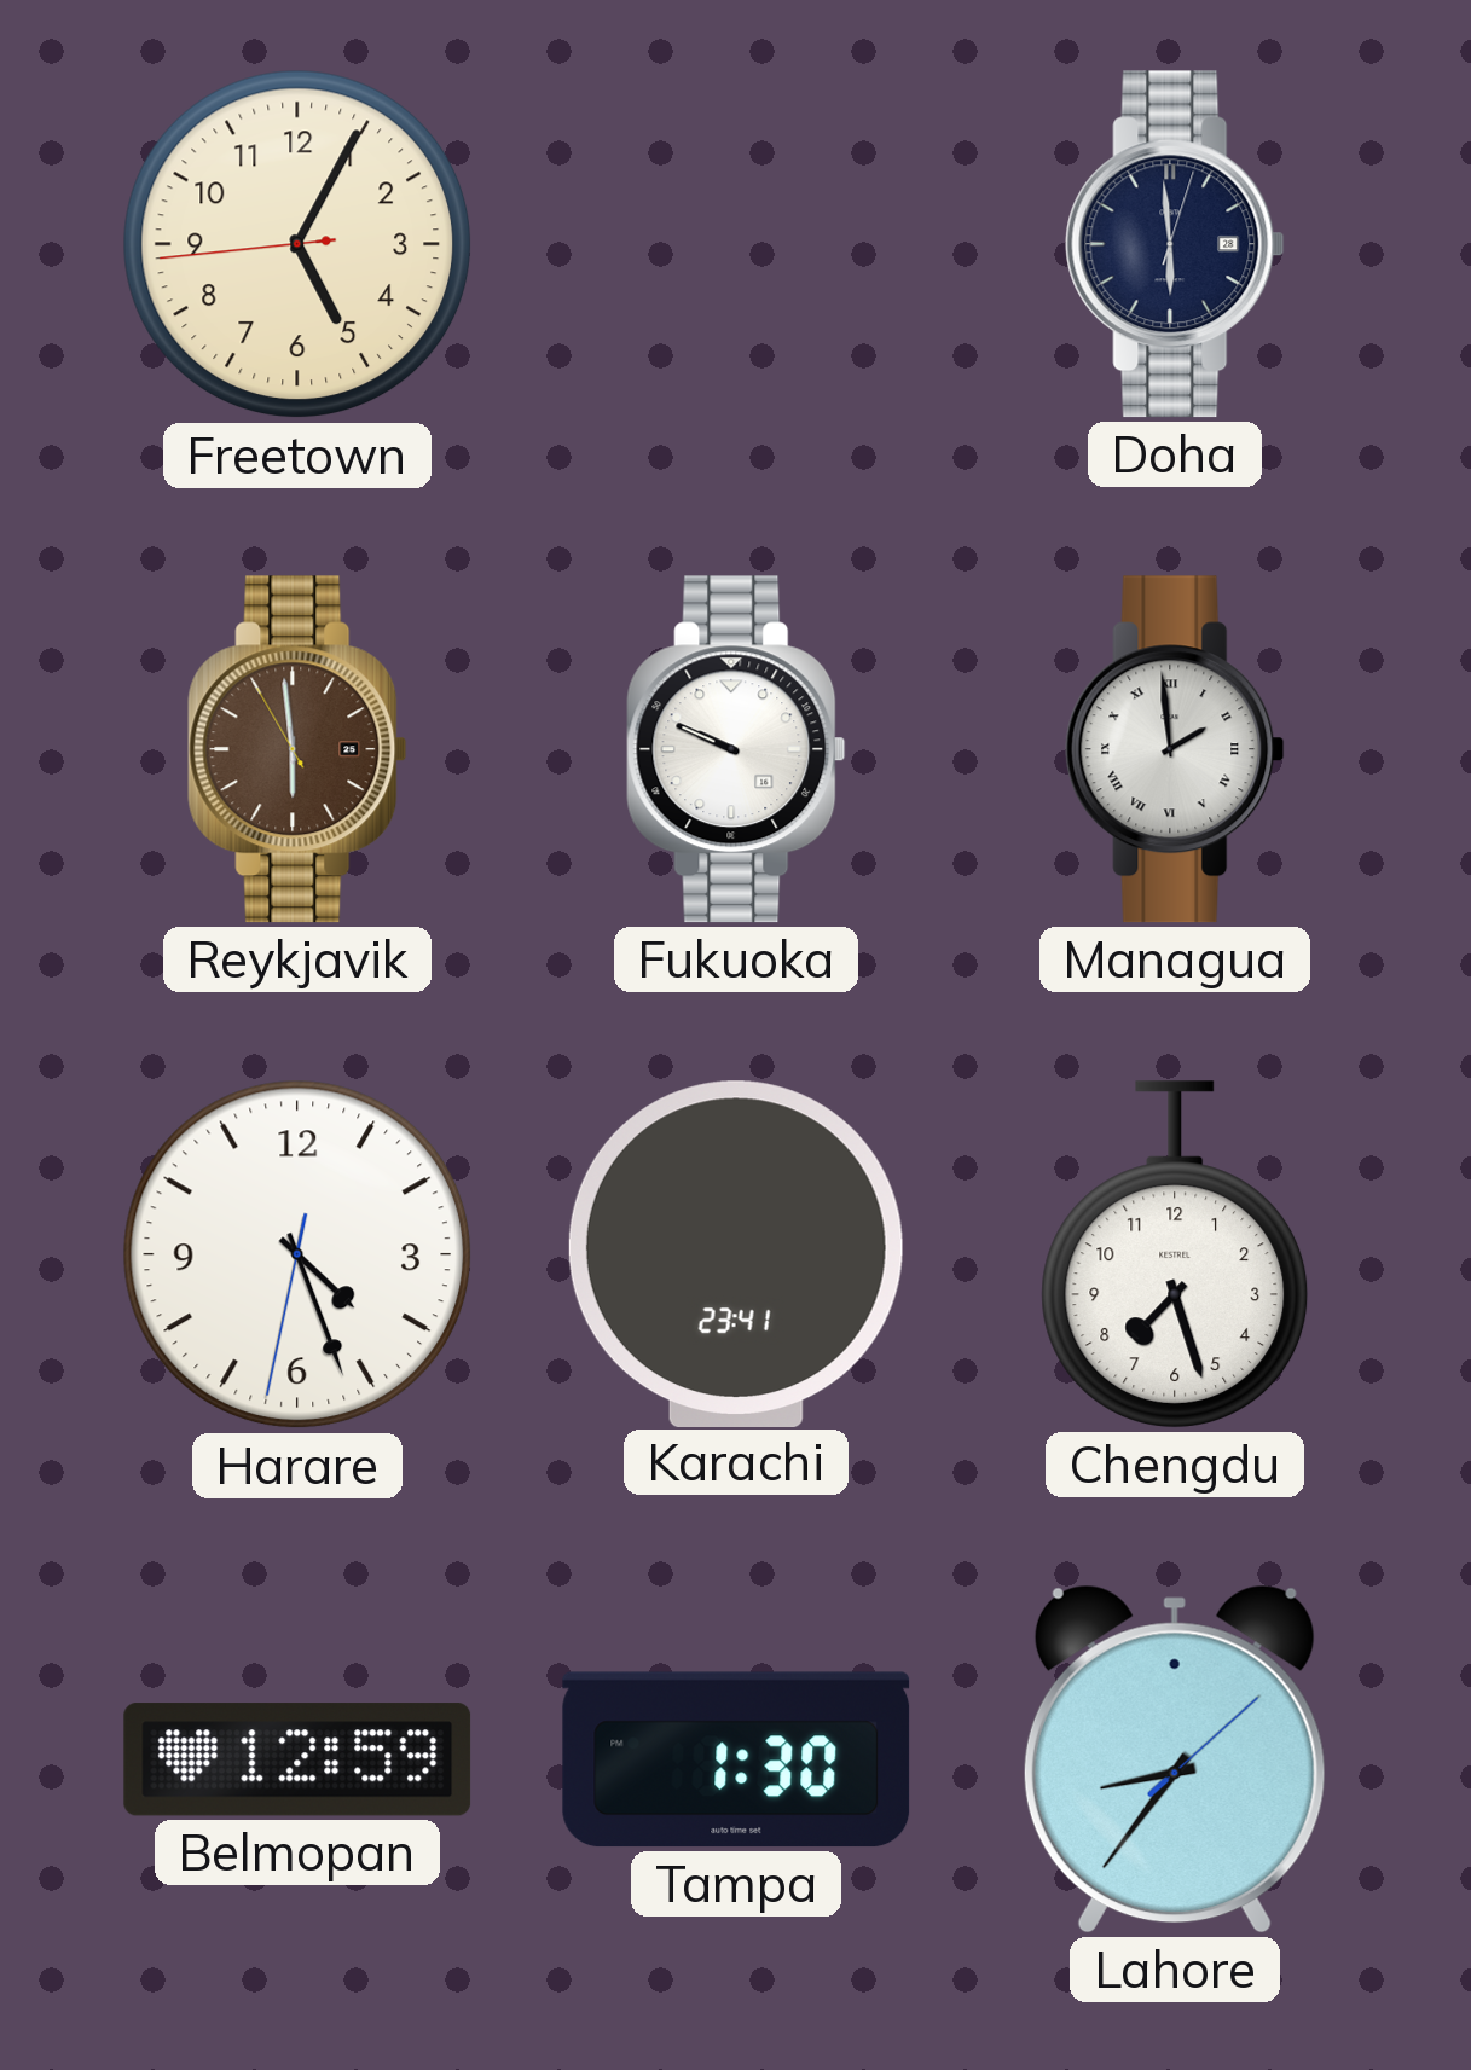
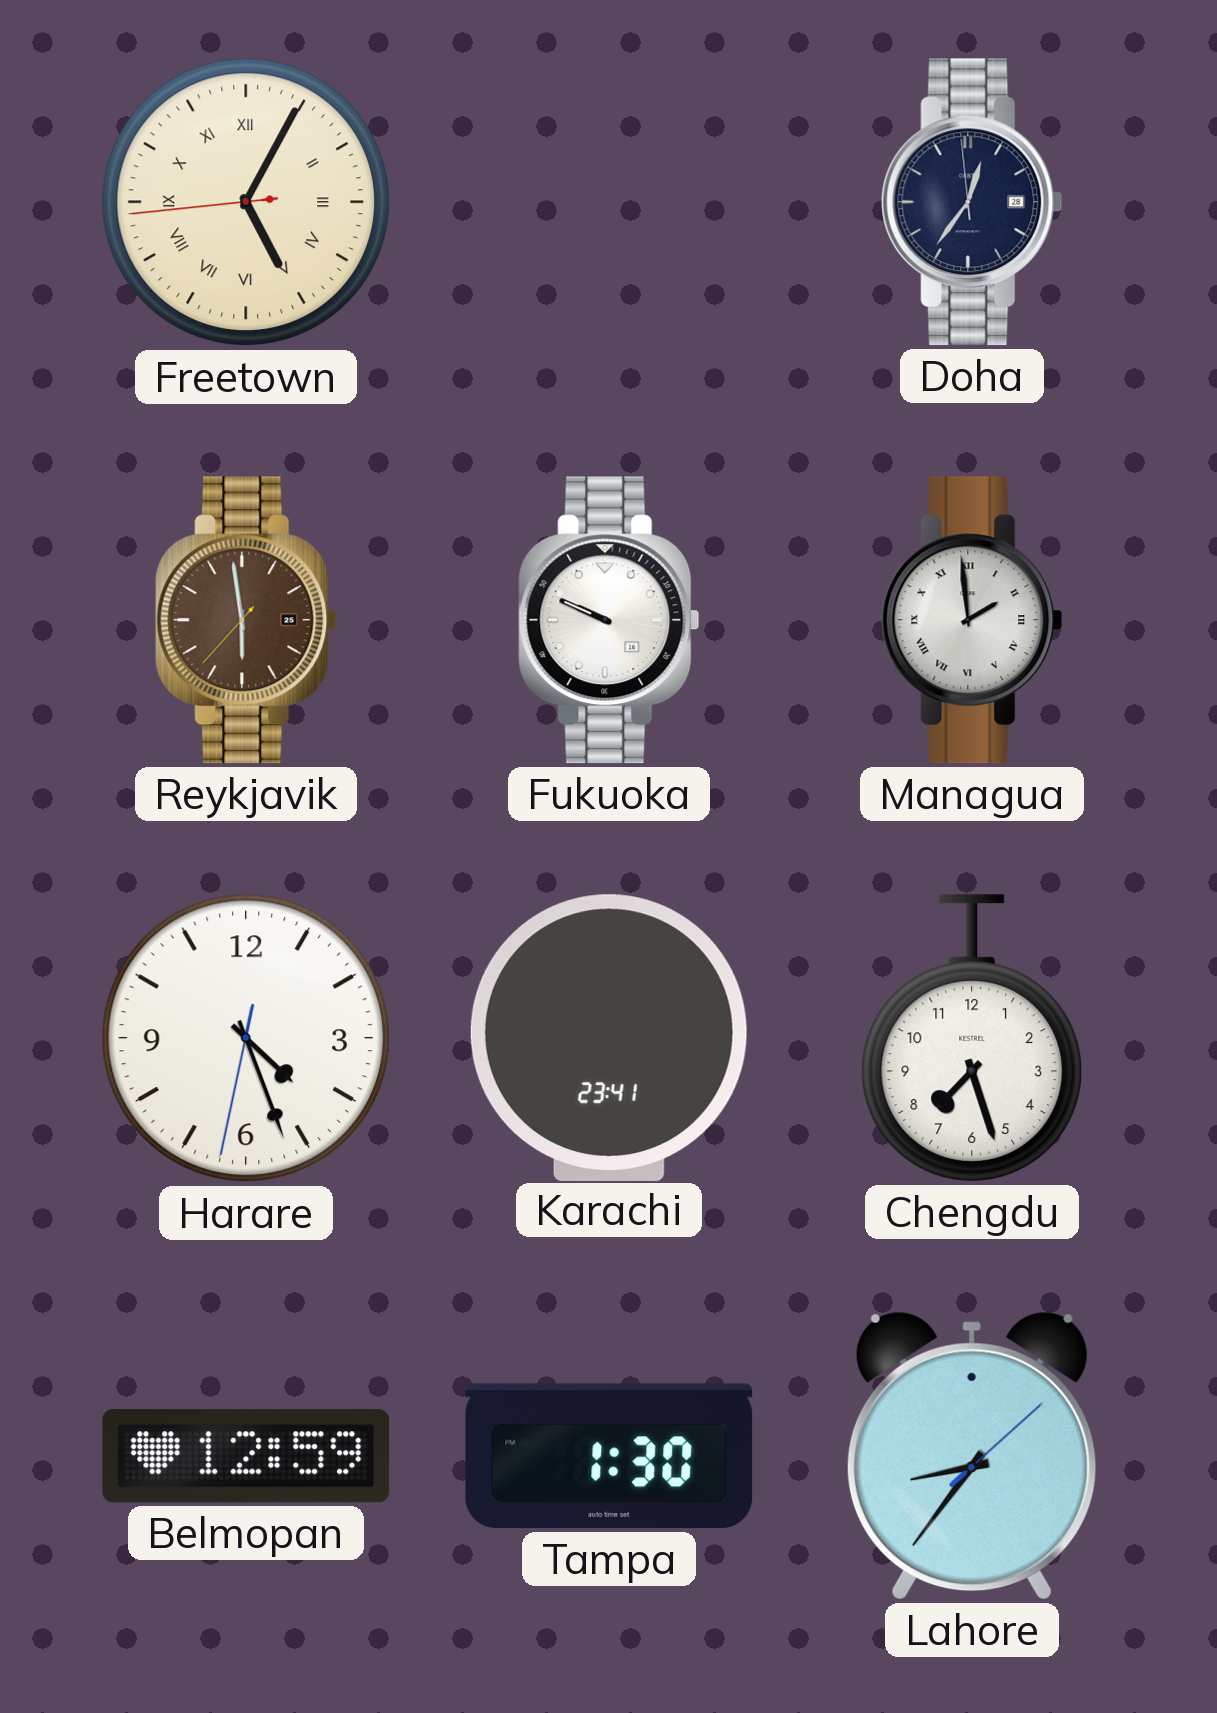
Freetown numerals: Arabic -> Roman (246, 202)
Doha: 5:59 -> 12:35 (972, 202)
Reykjavik: 5:58:55 -> 5:58:37 (246, 620)
